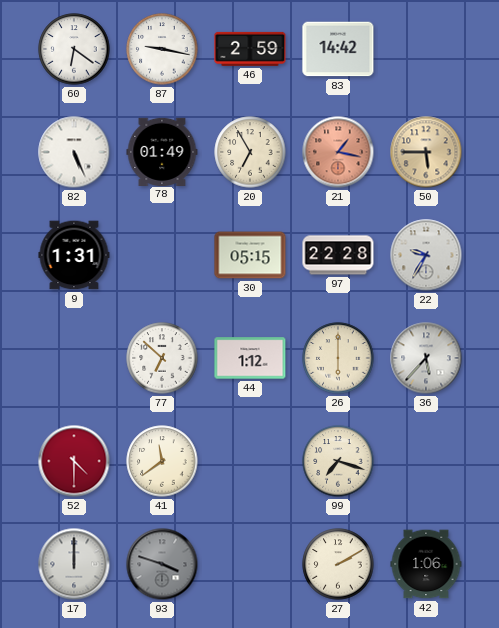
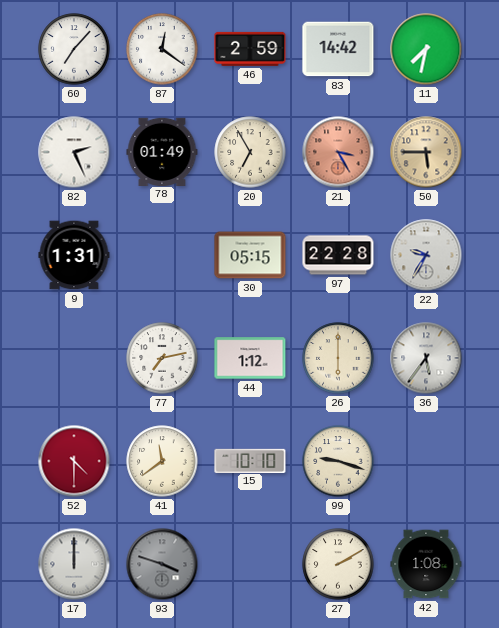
60: 6:21 -> 7:07 (74, 49)
87: 9:17 -> 12:21 (162, 49)
11: none -> 7:32 (426, 49)
82: 5:26 -> 2:26 (74, 152)
21: 1:17 -> 3:25 (338, 152)
77: 6:52 -> 7:13 (162, 358)
36: 5:37 -> 5:36 (426, 358)
15: none -> 10:10 (250, 460)
99: 7:18 -> 9:18 (338, 461)
42: 1:06 -> 1:08 (426, 564)
